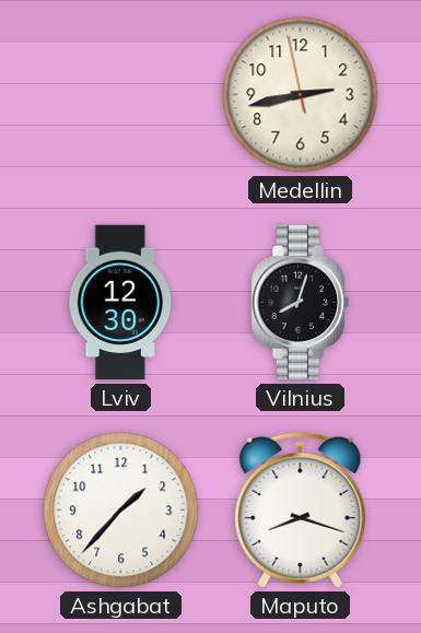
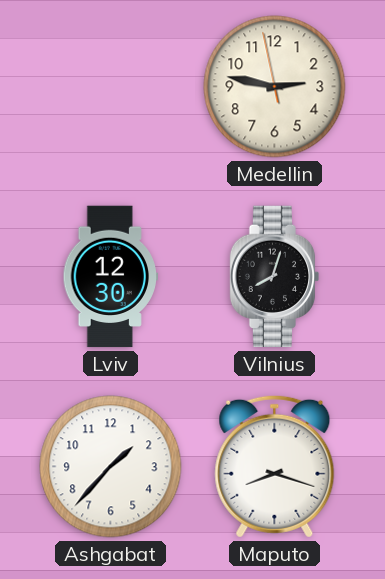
Medellin: 2:42 -> 2:46 (275, 87)
